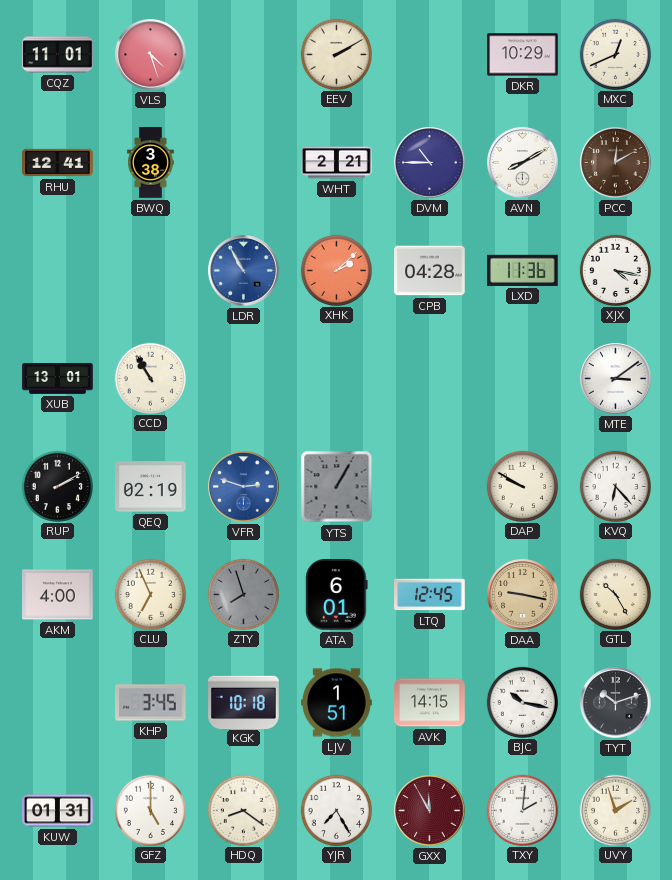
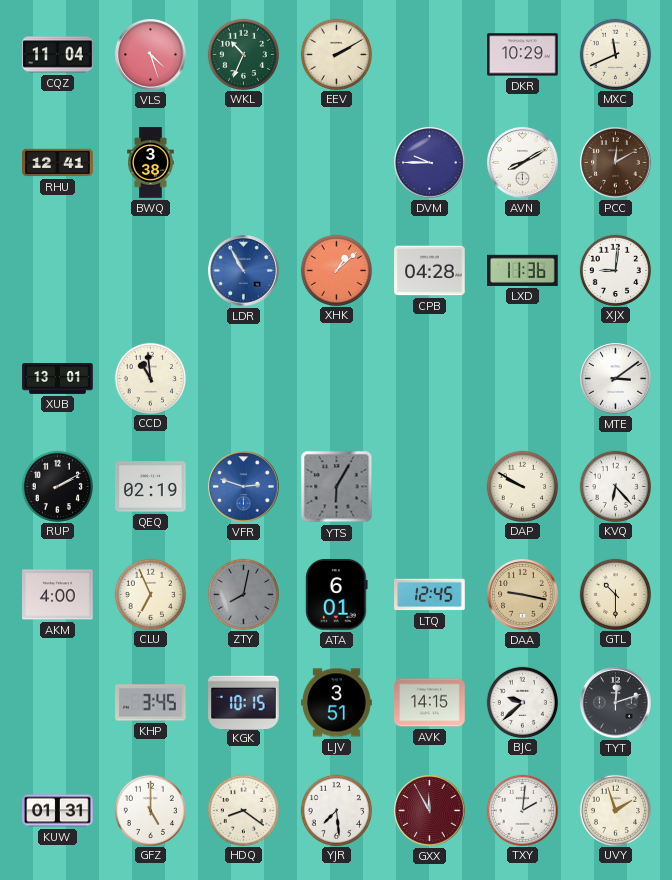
CQZ: 11:01 -> 11:04 (58, 55)
WKL: none -> 10:34 (243, 54)
MXC: 12:41 -> 11:41 (615, 54)
WHT: 2:21 -> none (337, 163)
DVM: 10:45 -> 9:45 (430, 163)
XHK: 2:08 -> 1:08 (336, 270)
XJX: 4:17 -> 9:01 (615, 270)
CCD: 10:55 -> 10:59 (150, 378)
YTS: 1:05 -> 6:05 (337, 487)
ZTY: 7:57 -> 8:02 (243, 594)
GTL: 10:25 -> 10:30 (615, 594)
KGK: 10:18 -> 10:15 (244, 702)
LJV: 1:51 -> 3:51 (337, 703)
BJC: 10:17 -> 9:38 (522, 702)
TYT: 10:12 -> 12:12 (616, 703)
YJR: 7:25 -> 7:29 (336, 810)
